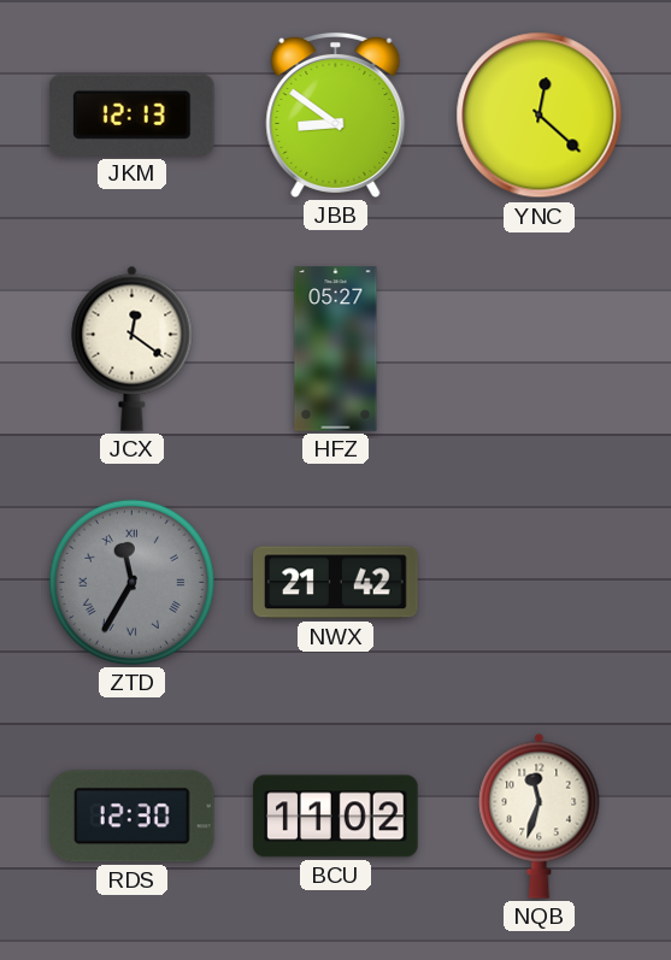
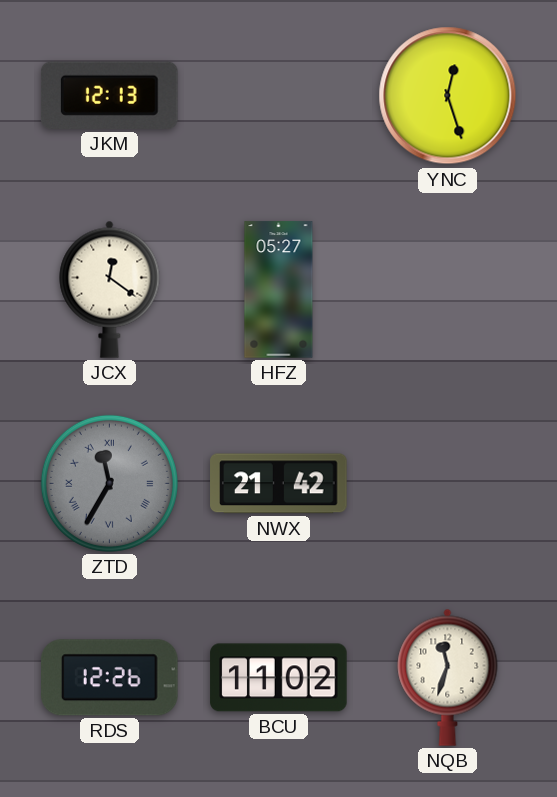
JBB: 8:51 -> none (336, 114)
YNC: 12:22 -> 12:27 (448, 96)
RDS: 12:30 -> 12:26 (110, 678)
